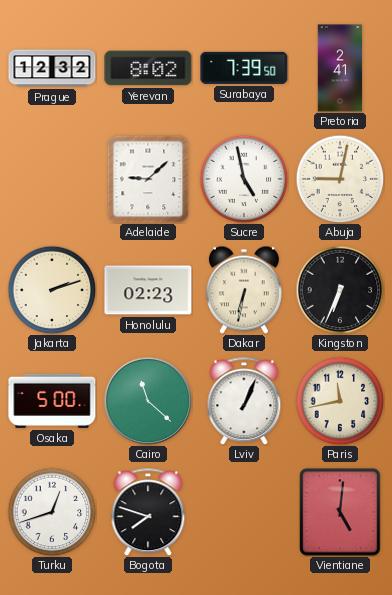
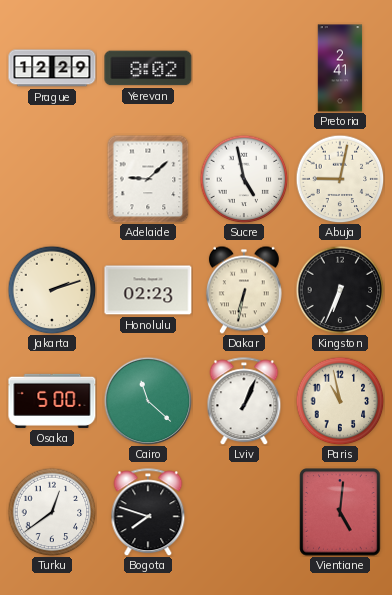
Prague: 12:32 -> 12:29 (52, 68)
Surabaya: 7:39 -> none (244, 68)
Paris: 11:43 -> 10:58 (340, 401)
Turku: 12:42 -> 12:39 (52, 512)
